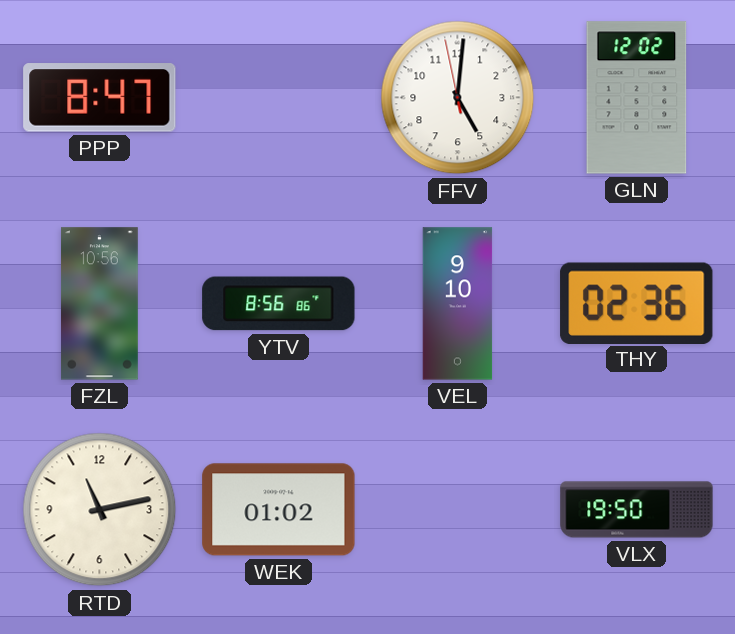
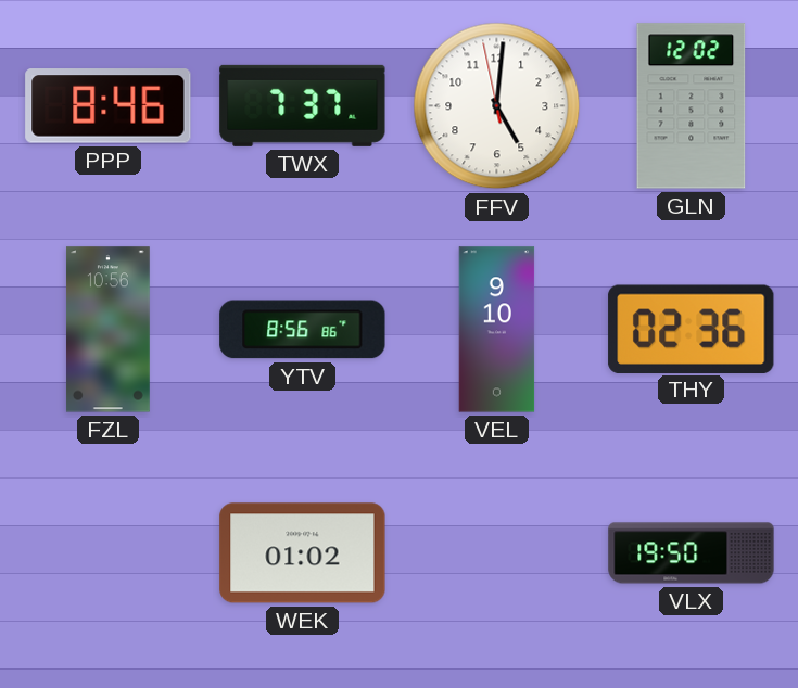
PPP: 8:47 -> 8:46 (109, 106)
TWX: none -> 7:37 (303, 105)
RTD: 11:13 -> none (100, 510)
